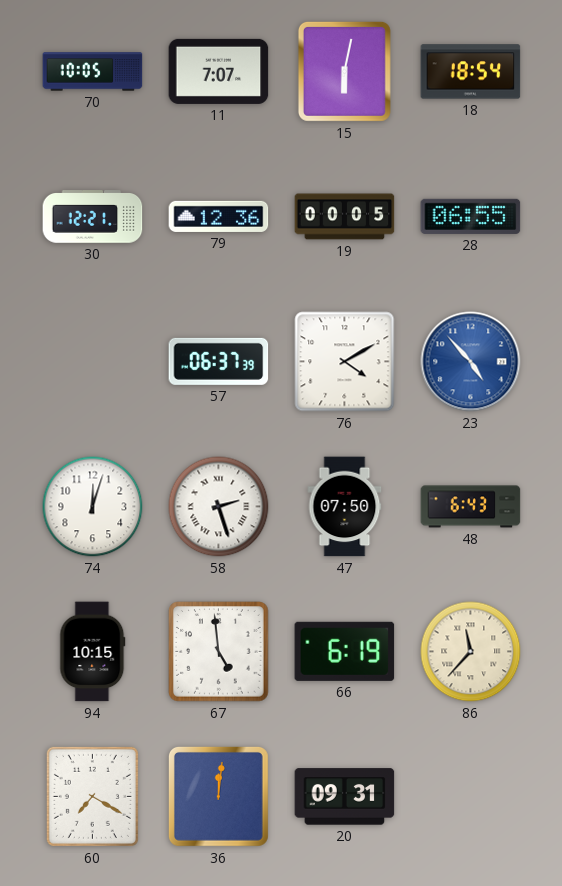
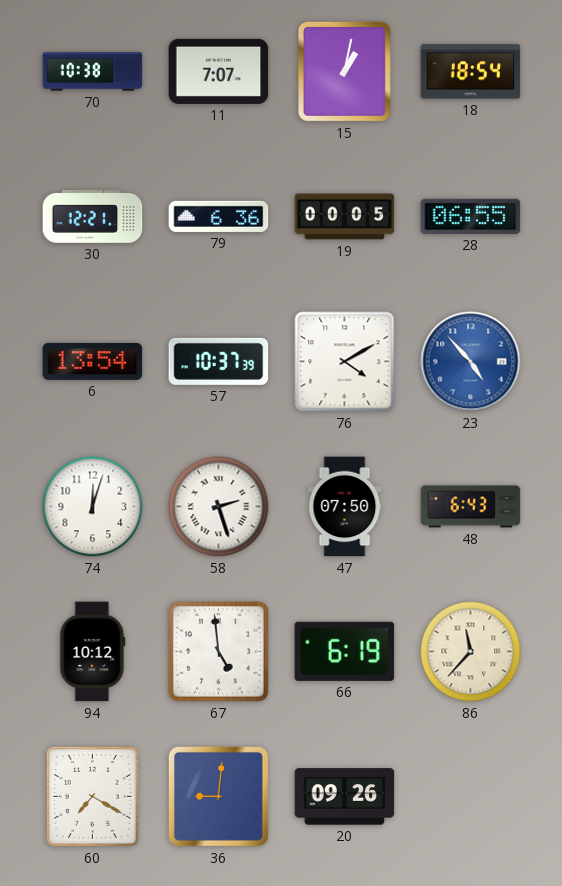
70: 10:05 -> 10:38 (93, 72)
15: 6:02 -> 1:02 (344, 71)
79: 12:36 -> 6:36 (219, 216)
6: none -> 13:54 (93, 361)
57: 06:37 -> 10:37 (219, 361)
94: 10:15 -> 10:12 (93, 652)
36: 12:01 -> 9:01 (218, 796)
20: 09:31 -> 09:26 (345, 797)
